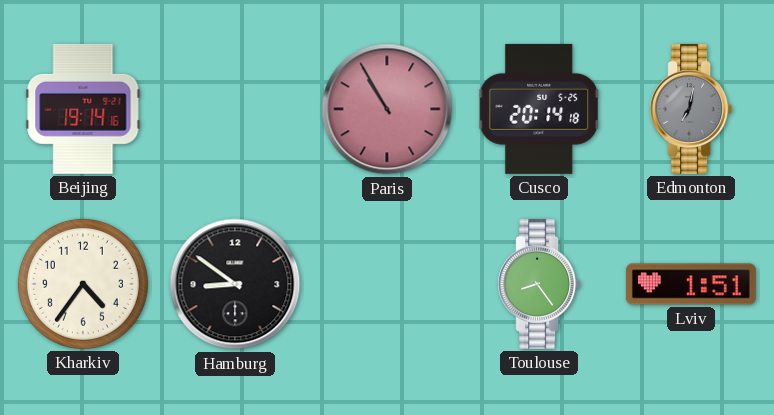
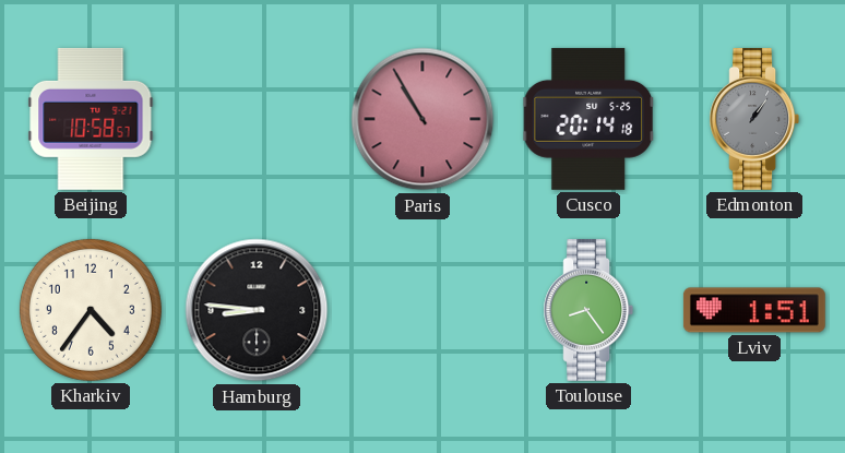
Beijing: 19:14 -> 10:58 (91, 119)
Edmonton: 7:02 -> 1:06 (754, 119)
Hamburg: 8:51 -> 8:46 (257, 310)
